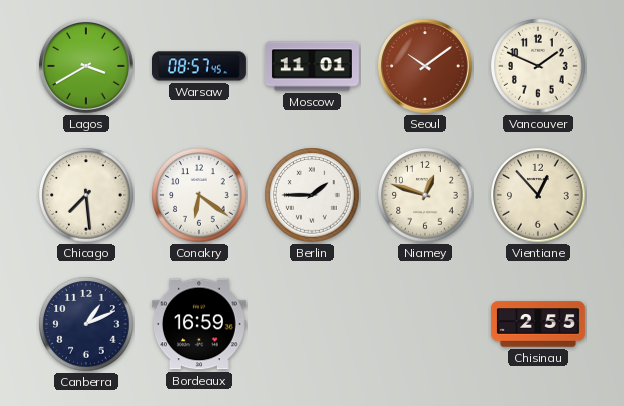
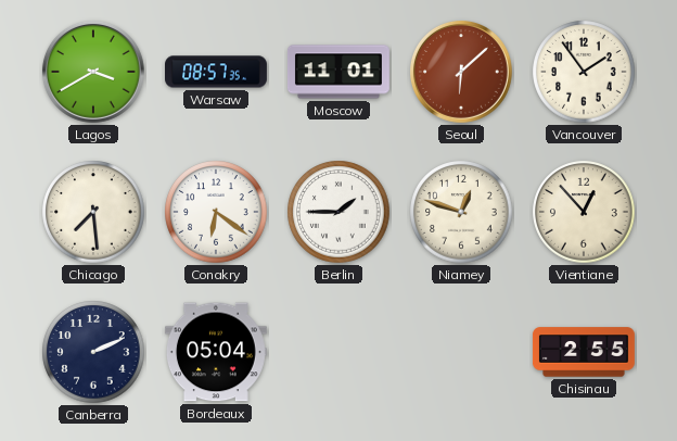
Warsaw: 08:57:45 -> 08:57:35 (217, 72)
Seoul: 10:09 -> 6:08 (461, 72)
Vancouver: 1:49 -> 1:54 (584, 72)
Canberra: 1:11 -> 2:11 (93, 352)
Bordeaux: 16:59 -> 05:04 (216, 352)
